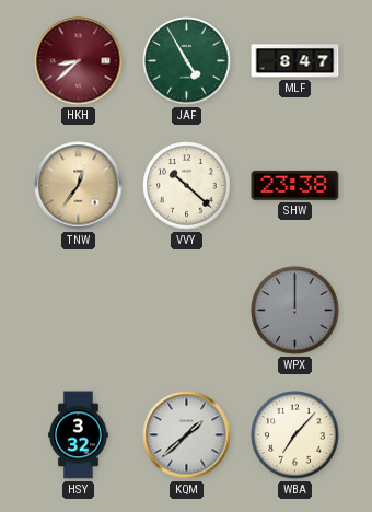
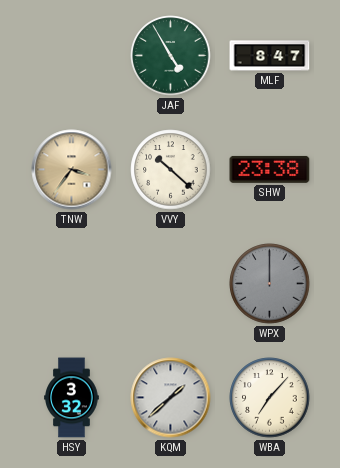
HKH: 8:38 -> none (79, 61)
TNW: 12:36 -> 3:36 (72, 170)
